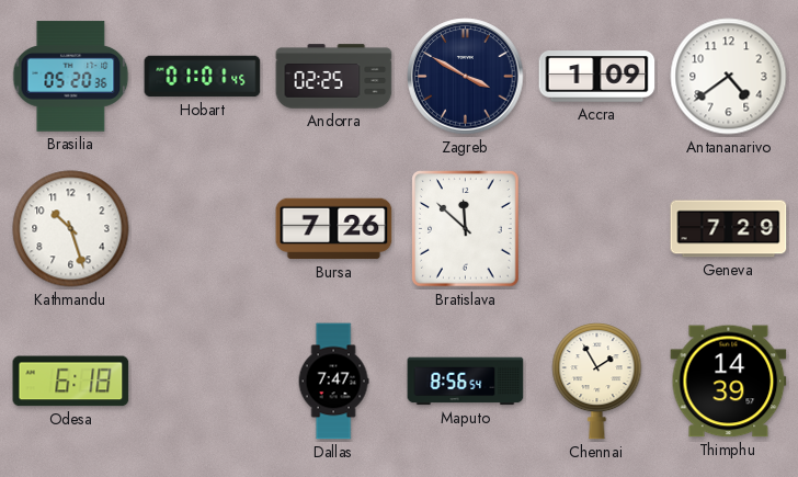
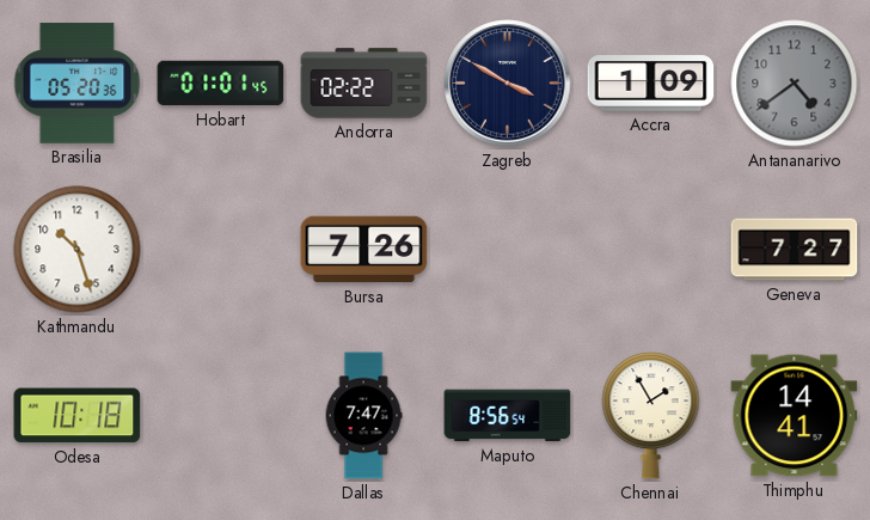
Andorra: 02:25 -> 02:22 (364, 84)
Antananarivo dial: white -> grey (795, 84)
Bratislava: 11:52 -> none (466, 229)
Geneva: 7:29 -> 7:27 (795, 250)
Odesa: 6:18 -> 10:18 (78, 416)
Thimphu: 14:39 -> 14:41 (795, 416)
